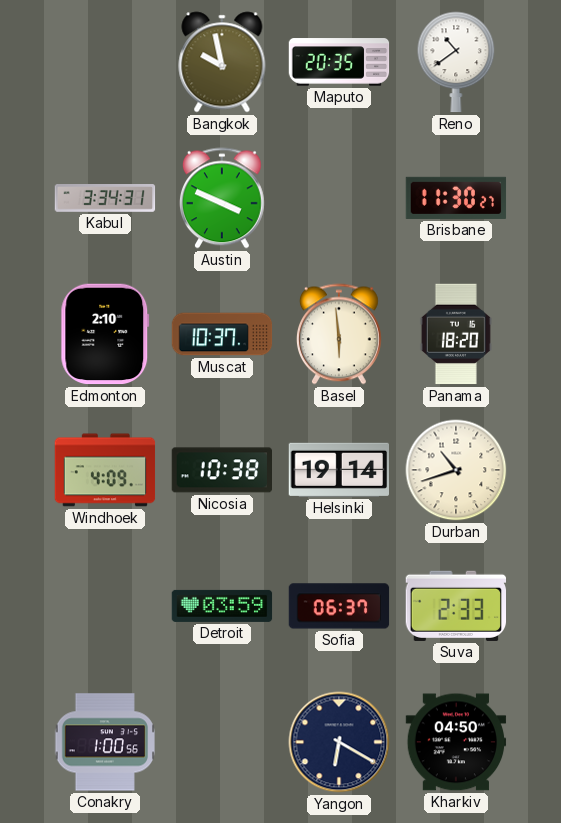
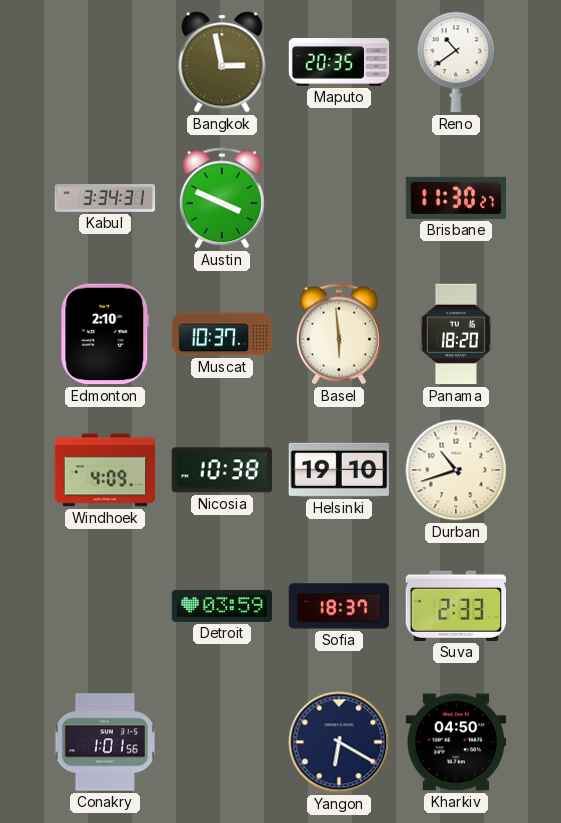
Bangkok: 9:58 -> 2:58 (222, 62)
Helsinki: 19:14 -> 19:10 (338, 470)
Sofia: 06:37 -> 18:37 (339, 606)
Conakry: 1:00 -> 1:01 (104, 742)
